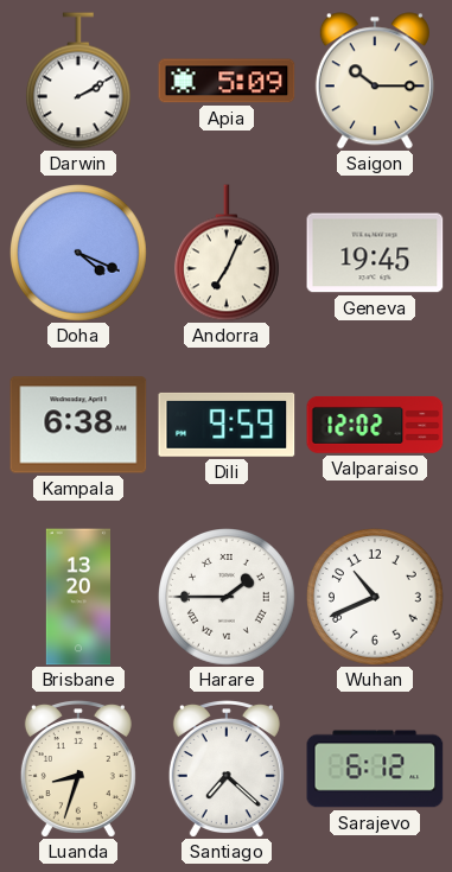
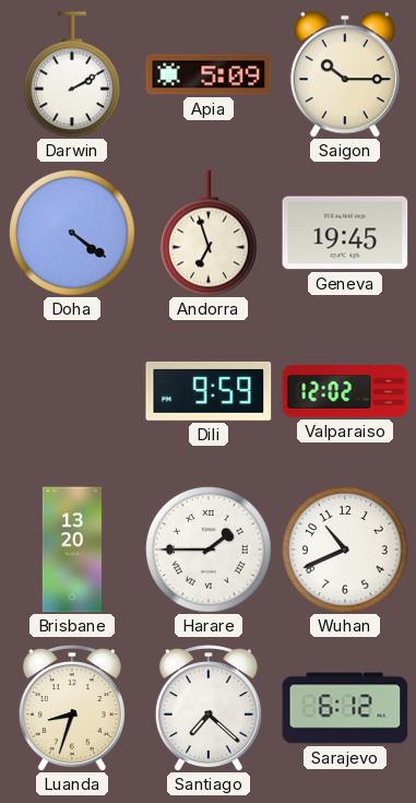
Doha: 4:19 -> 4:21 (73, 234)
Andorra: 7:04 -> 6:57 (209, 233)
Kampala: 6:38 -> none (78, 425)
